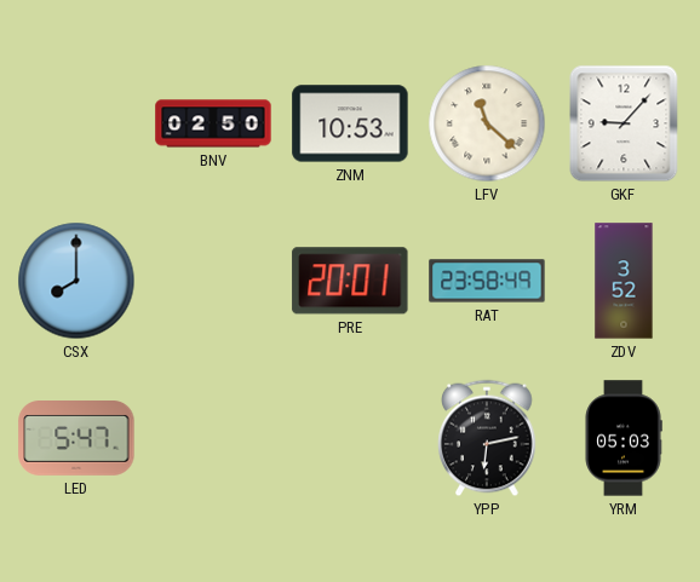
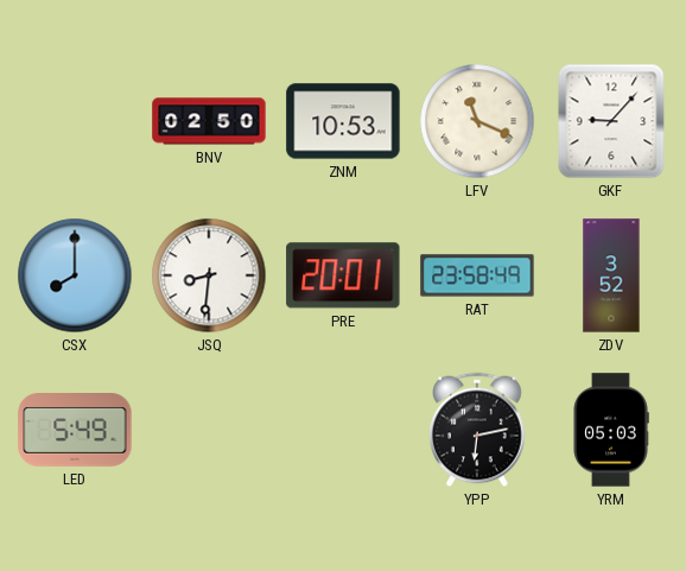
LFV: 11:22 -> 11:19 (477, 121)
JSQ: none -> 8:31 (209, 275)
LED: 5:47 -> 5:49 (75, 431)
